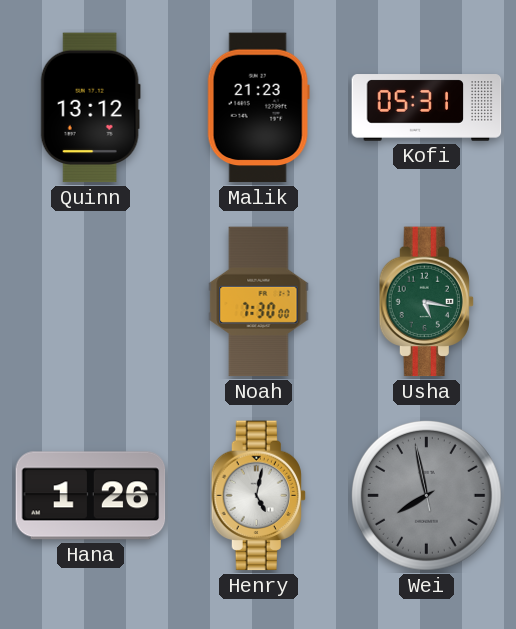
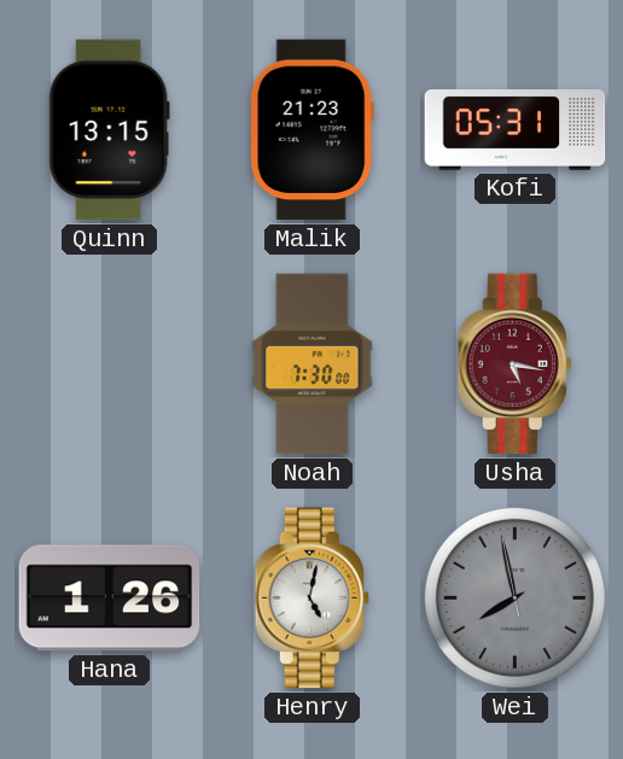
Quinn: 13:12 -> 13:15 (109, 130)
Usha dial: green -> burgundy (514, 364)
